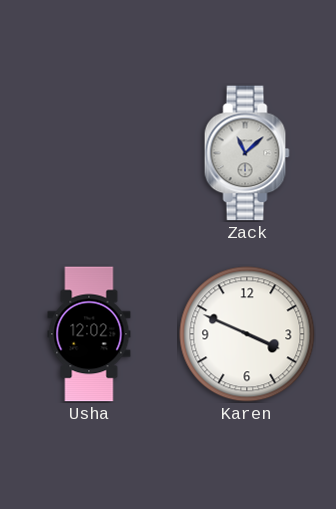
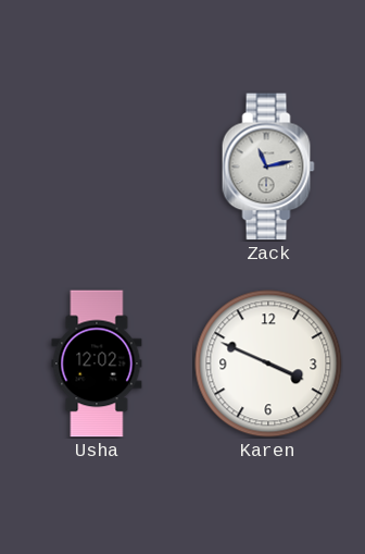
Zack: 11:08 -> 11:13 (268, 167)
